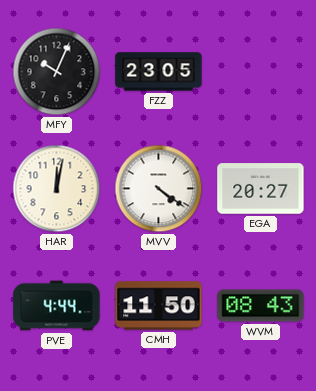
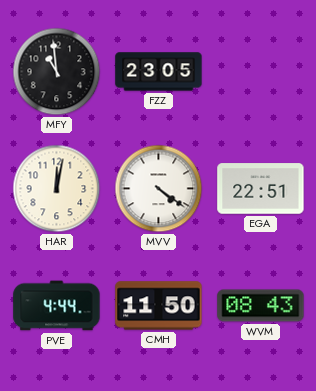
MFY: 10:04 -> 10:59 (57, 72)
EGA: 20:27 -> 22:51 (261, 189)
